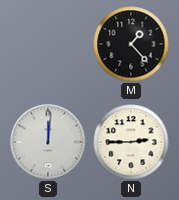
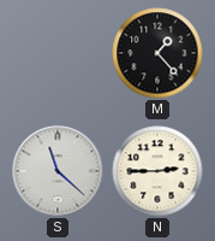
S: 12:01 -> 11:22 (58, 171)
